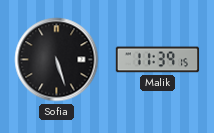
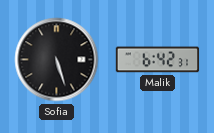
Malik: 11:39 -> 6:42 (158, 60)
